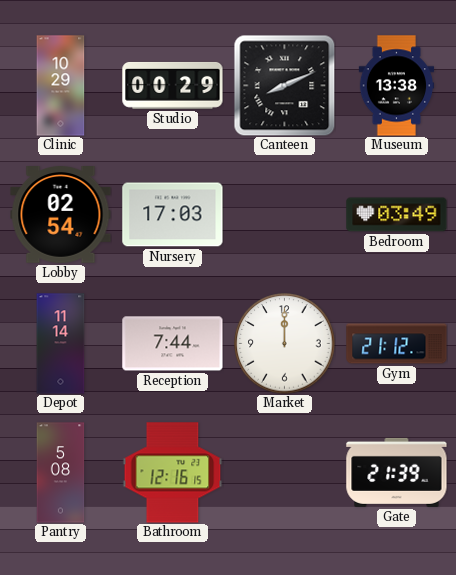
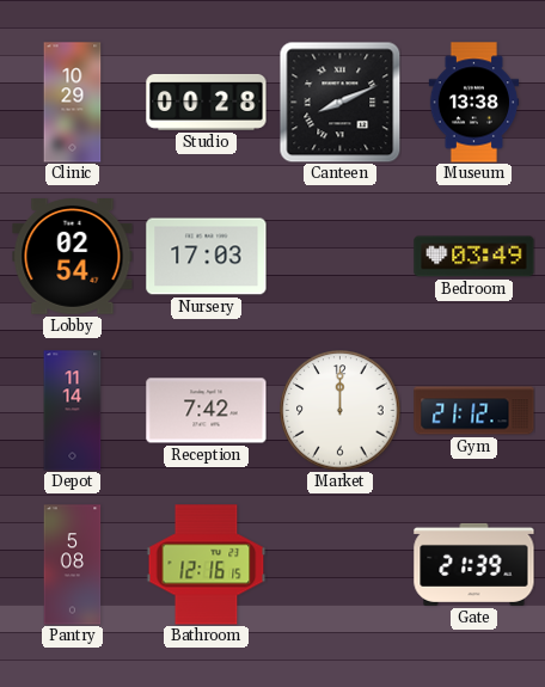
Studio: 00:29 -> 00:28 (207, 102)
Reception: 7:44 -> 7:42 (207, 411)
